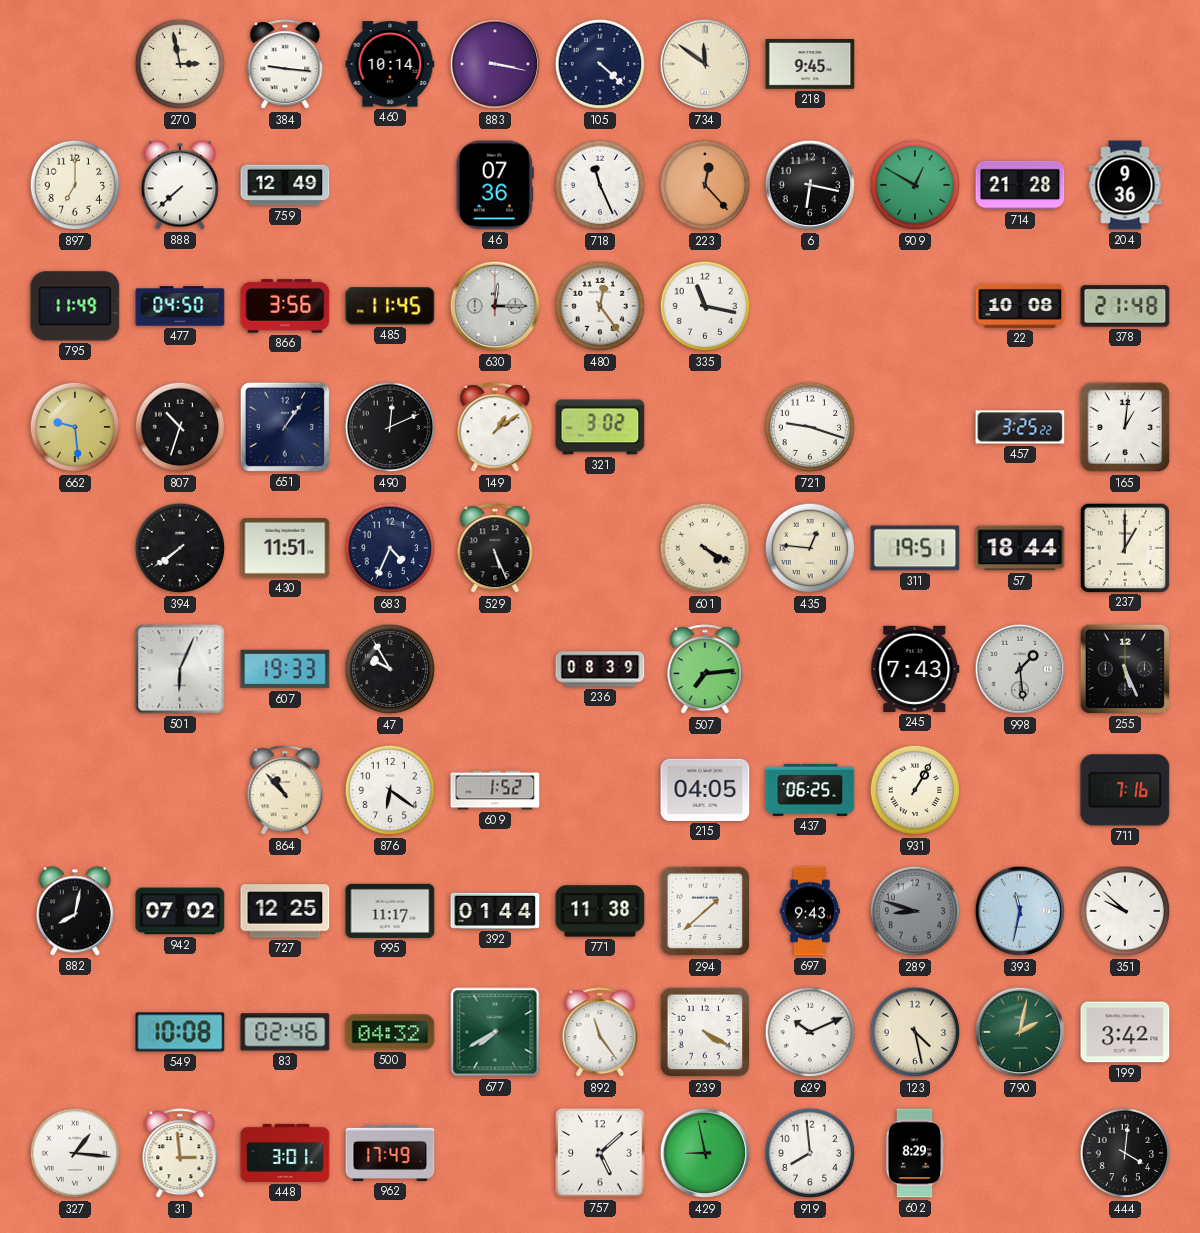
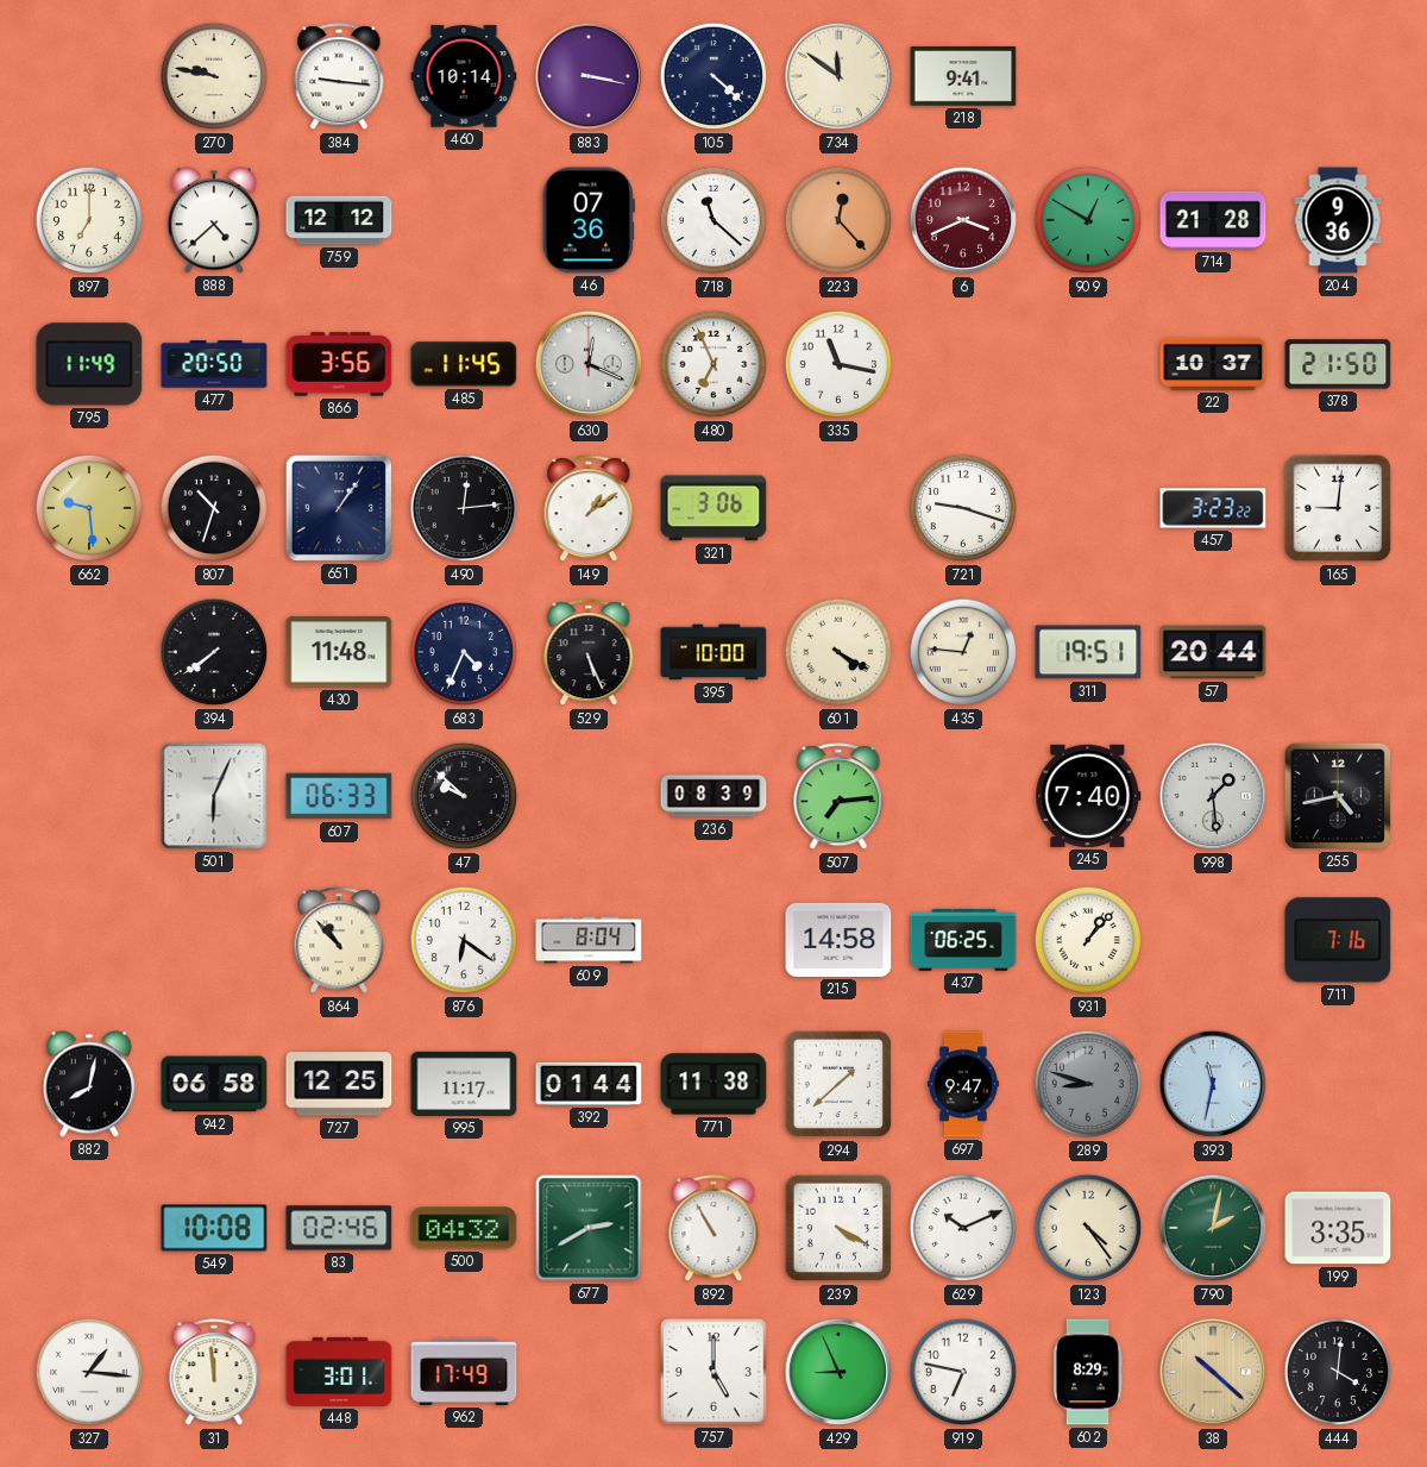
270: 2:58 -> 9:47 (214, 76)
218: 9:45 -> 9:41 (963, 77)
888: 7:38 -> 4:38 (214, 220)
759: 12:49 -> 12:12 (339, 220)
718: 11:26 -> 11:22 (713, 220)
6: 6:17 -> 3:41 (963, 220)
6 dial: black -> burgundy (963, 220)
477: 04:50 -> 20:50 (214, 364)
630: 12:15 -> 12:19 (589, 364)
480: 12:24 -> 6:56 (713, 364)
22: 10:08 -> 10:37 (1213, 364)
378: 21:48 -> 21:50 (1338, 364)
490: 12:11 -> 12:14 (464, 508)
321: 3:02 -> 3:06 (713, 508)
457: 3:25 -> 3:23 (1213, 508)
165: 1:01 -> 9:01 (1338, 508)
430: 11:51 -> 11:48 (339, 652)
395: none -> 10:00 (713, 652)
57: 18:44 -> 20:44 (1213, 652)
237: 1:00 -> none (1124, 547)
607: 19:33 -> 06:33 (339, 796)
47: 9:55 -> 9:52 (464, 796)
245: 7:43 -> 7:40 (1088, 796)
255: 5:26 -> 4:43 (1338, 796)
609: 1:52 -> 8:04 (589, 940)
215: 04:05 -> 14:58 (838, 940)
931: 1:05 -> 1:07 (1088, 940)
942: 07:02 -> 06:58 (214, 1084)
697: 9:43 -> 9:47 (963, 1084)
351: 9:52 -> none (1125, 911)
677: 7:40 -> 2:40 (589, 1228)
892: 11:24 -> 10:55 (713, 1229)
123: 4:28 -> 4:24 (1088, 1228)
199: 3:42 -> 3:35 (1338, 1228)
31: 2:59 -> 11:59 (214, 1373)
757: 5:08 -> 5:00 (713, 1372)
429: 8:58 -> 8:56 (838, 1372)
919: 7:59 -> 6:47 (963, 1372)
38: none -> 10:22 (1213, 1372)
